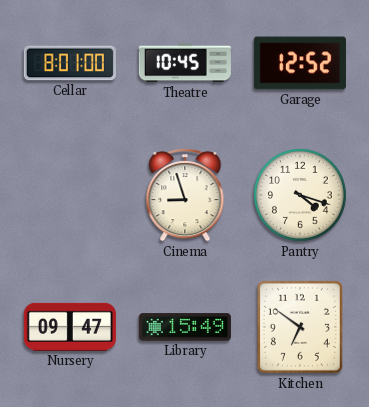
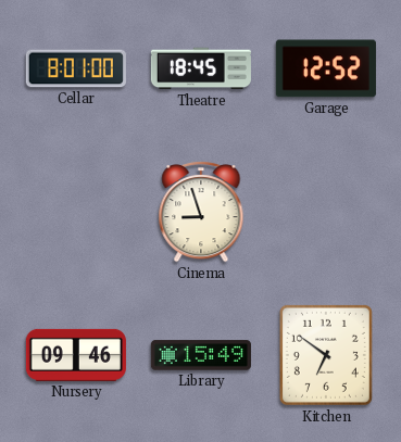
Theatre: 10:45 -> 18:45 (201, 68)
Pantry: 4:18 -> none (301, 196)
Nursery: 09:47 -> 09:46 (76, 355)
